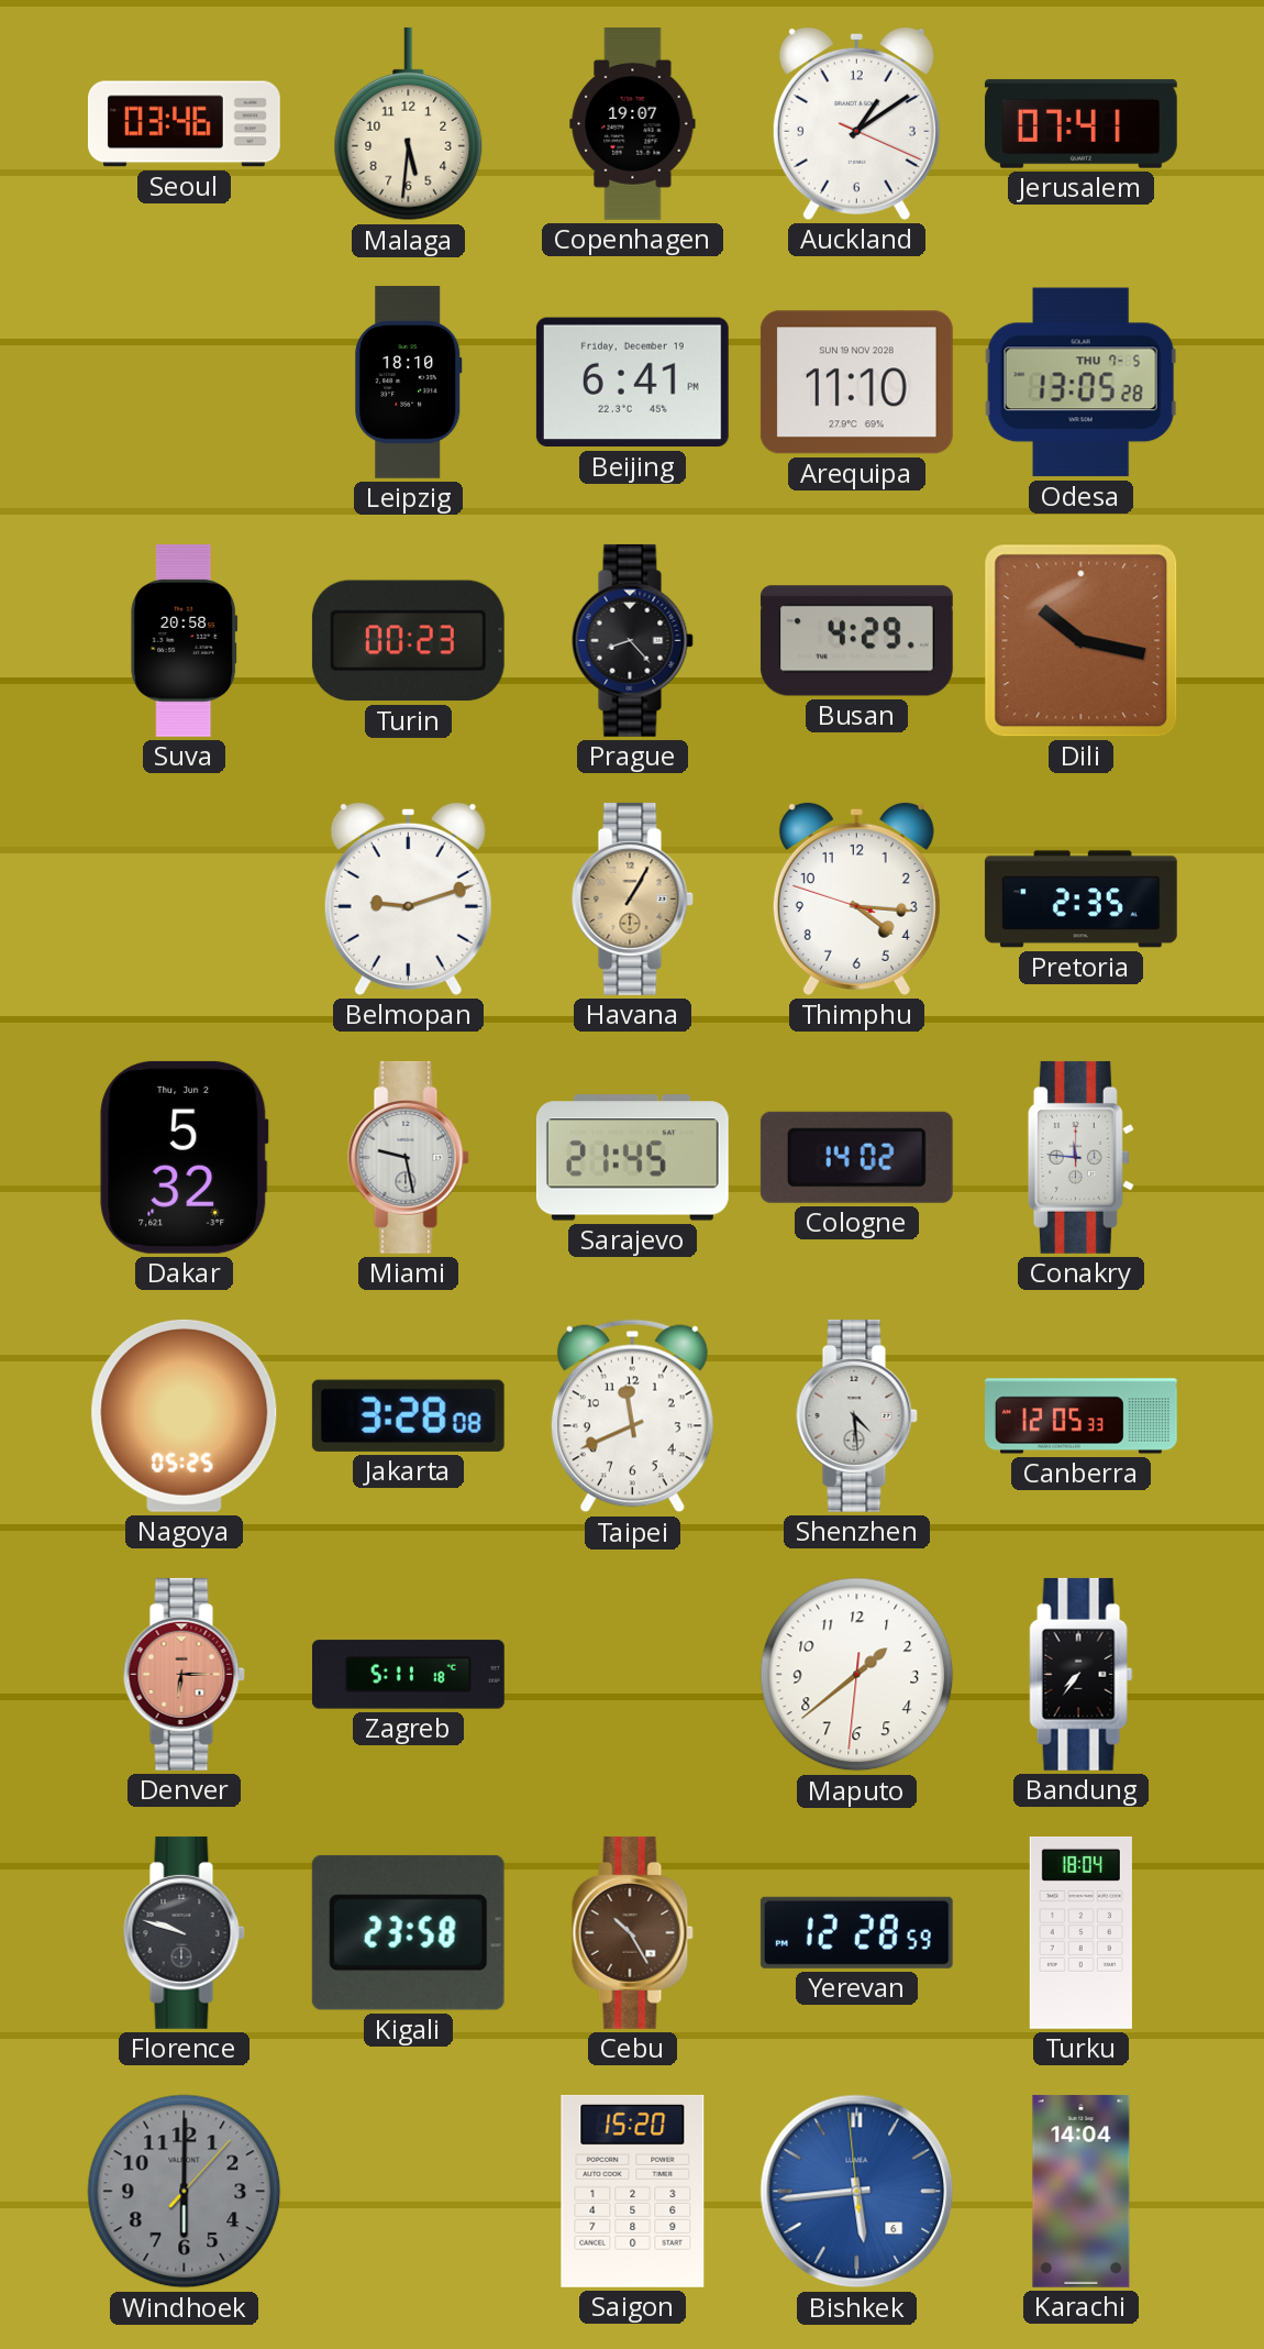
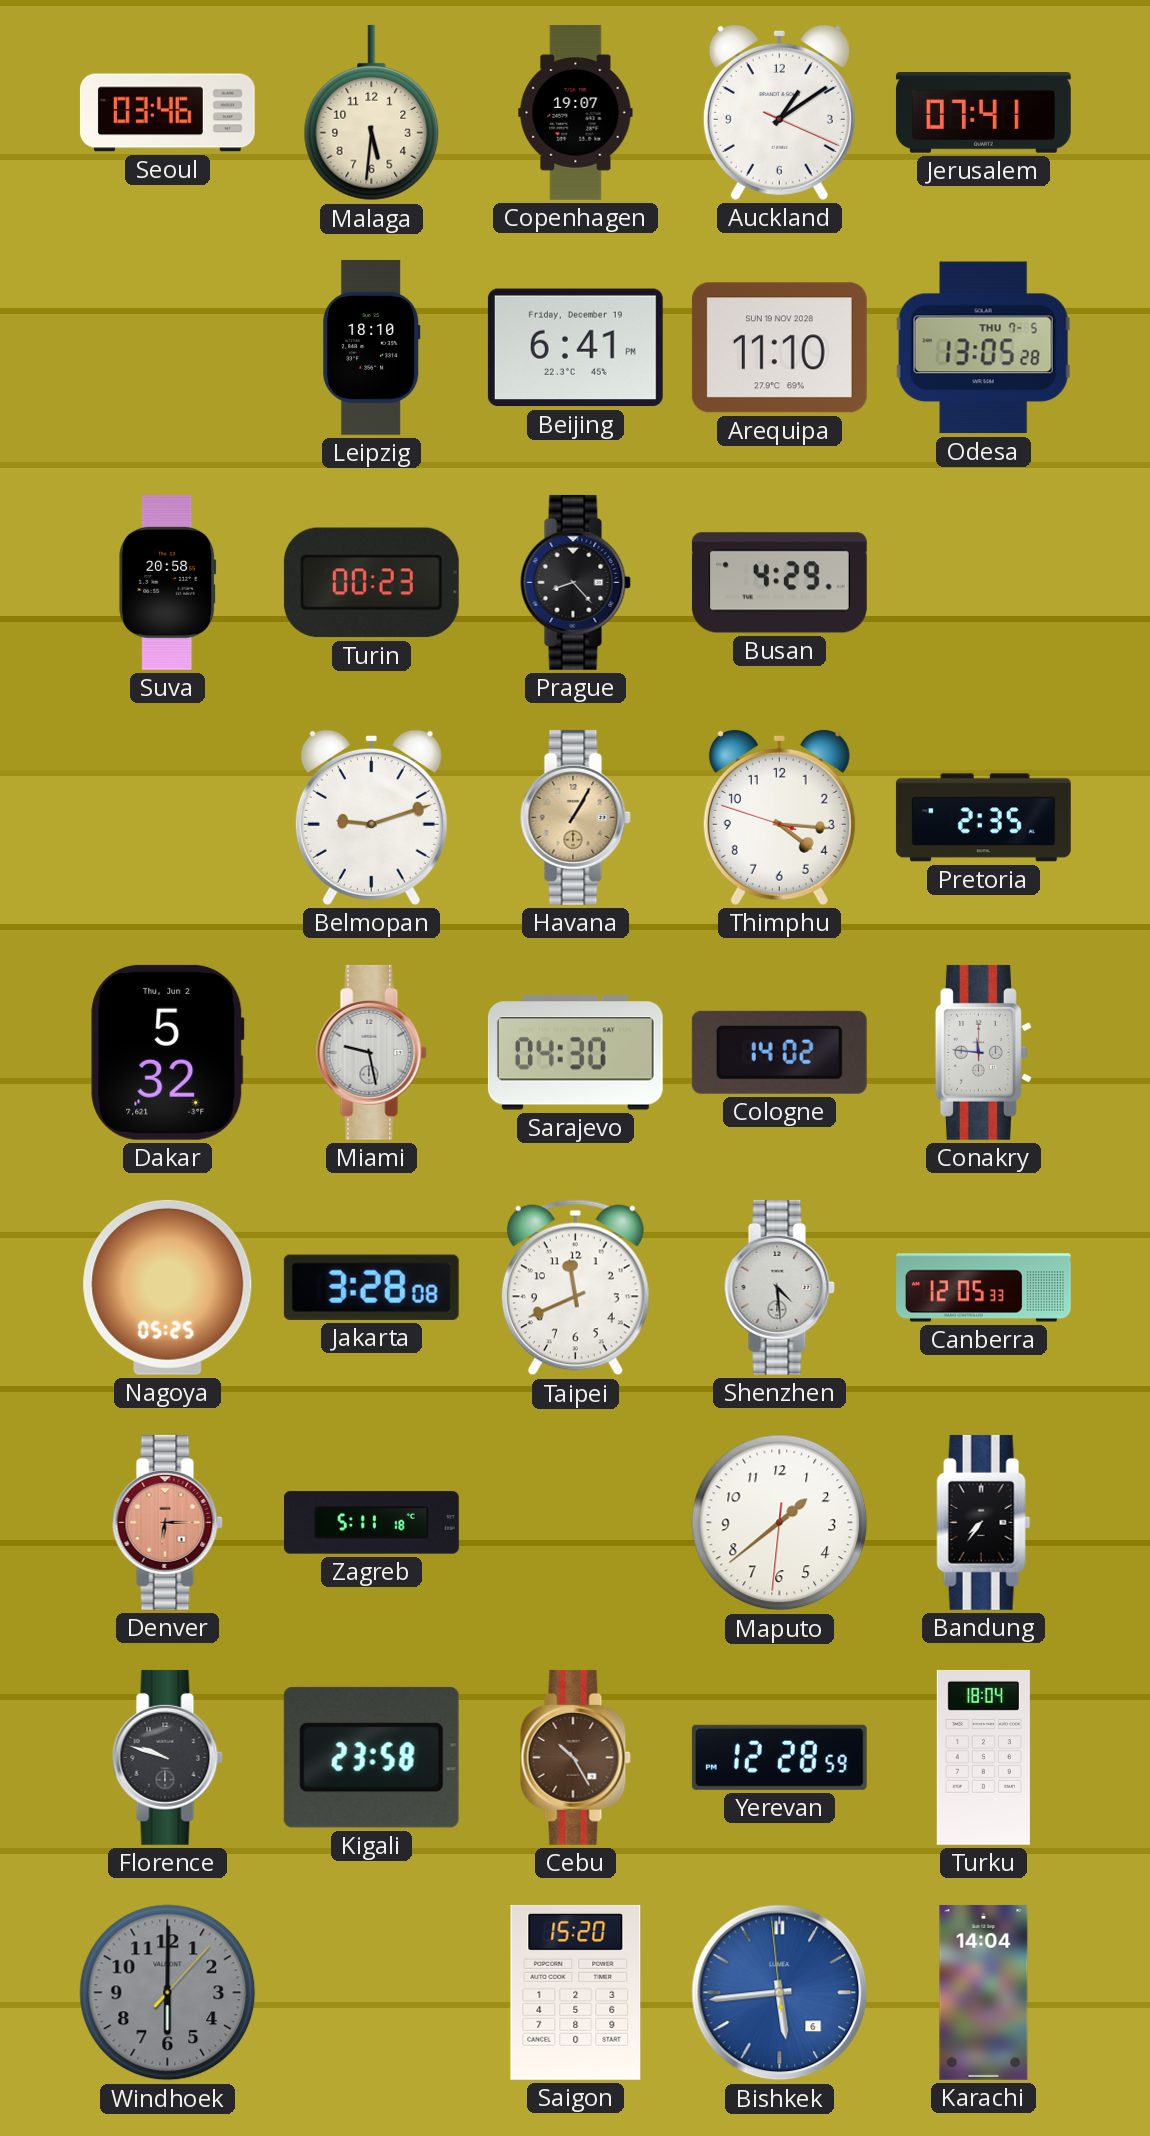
Dili: 10:17 -> none (1082, 641)
Sarajevo: 21:45 -> 04:30 (575, 1053)
